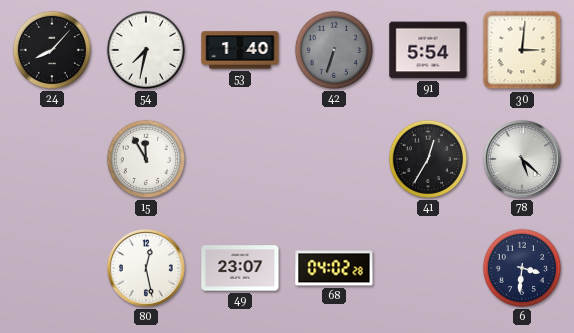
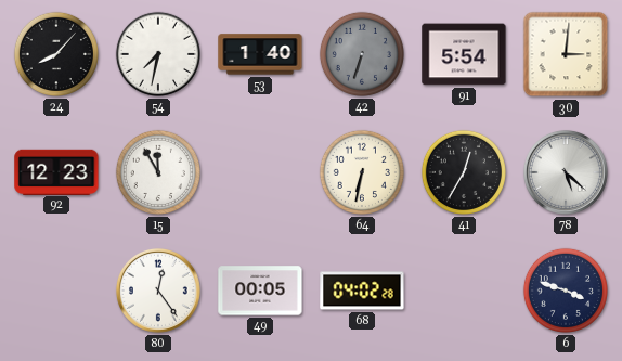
92: none -> 12:23 (56, 171)
64: none -> 6:32 (362, 172)
80: 12:28 -> 12:24 (158, 291)
49: 23:07 -> 00:05 (260, 291)
6: 3:31 -> 3:48 (566, 291)
